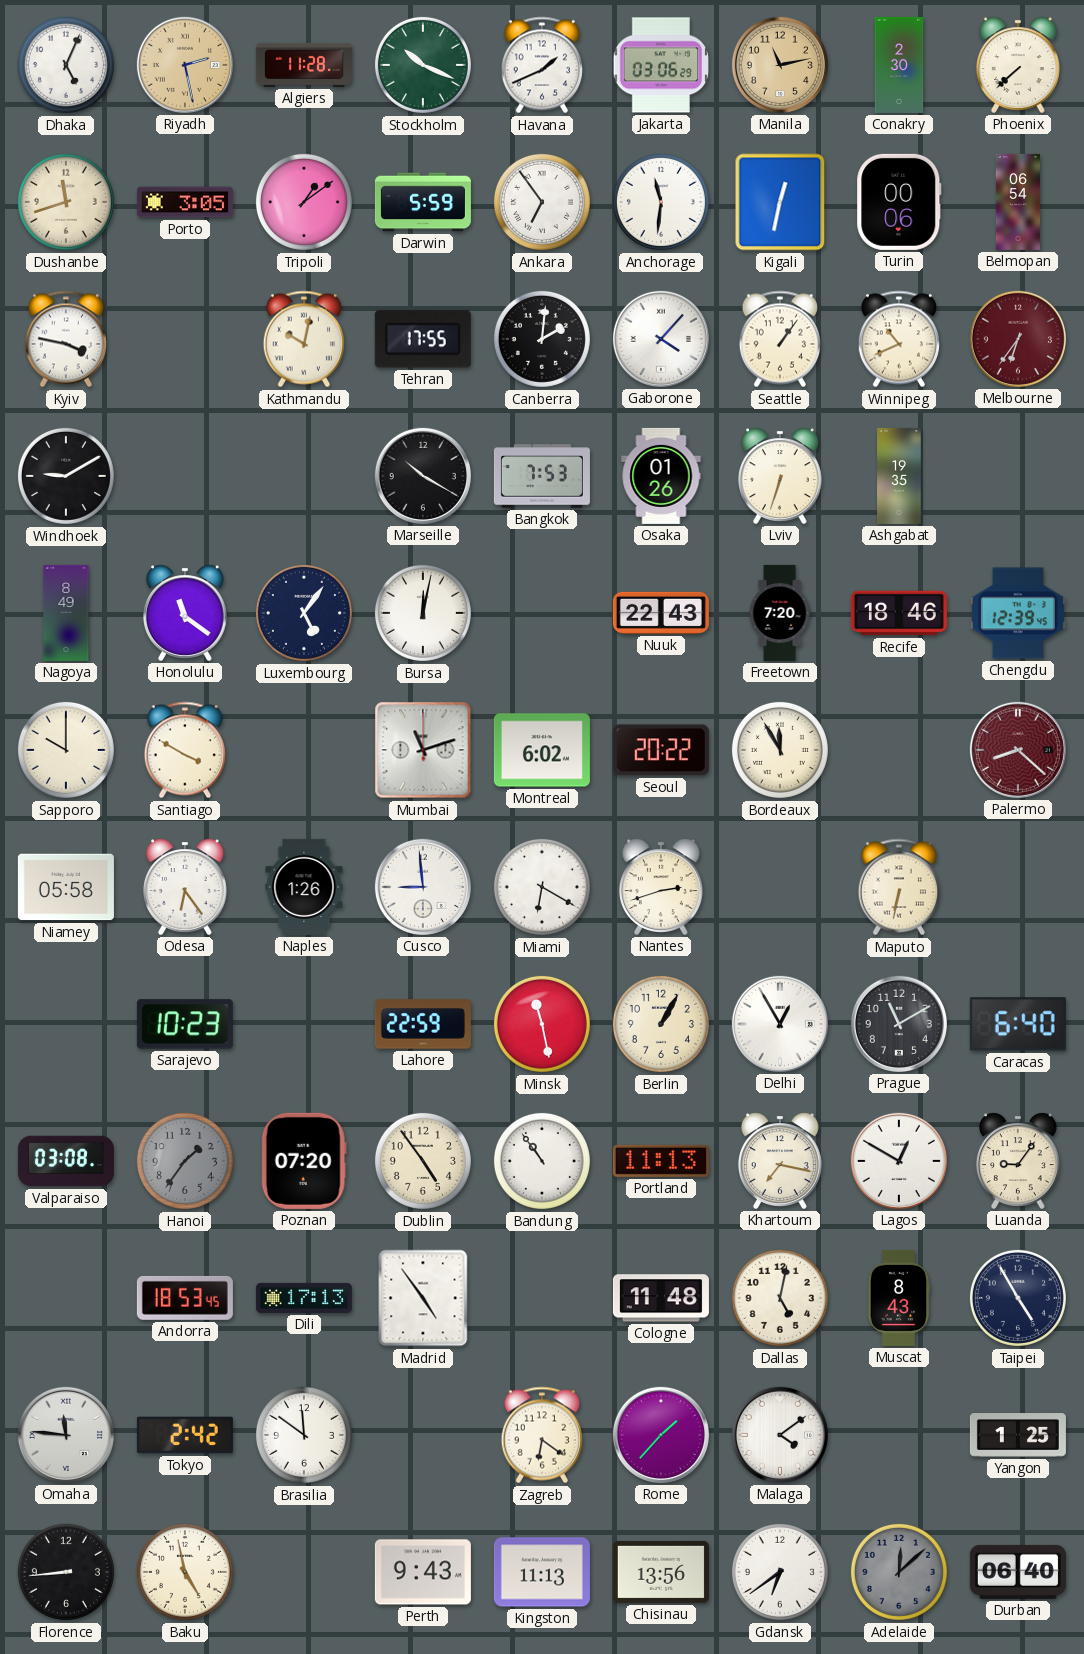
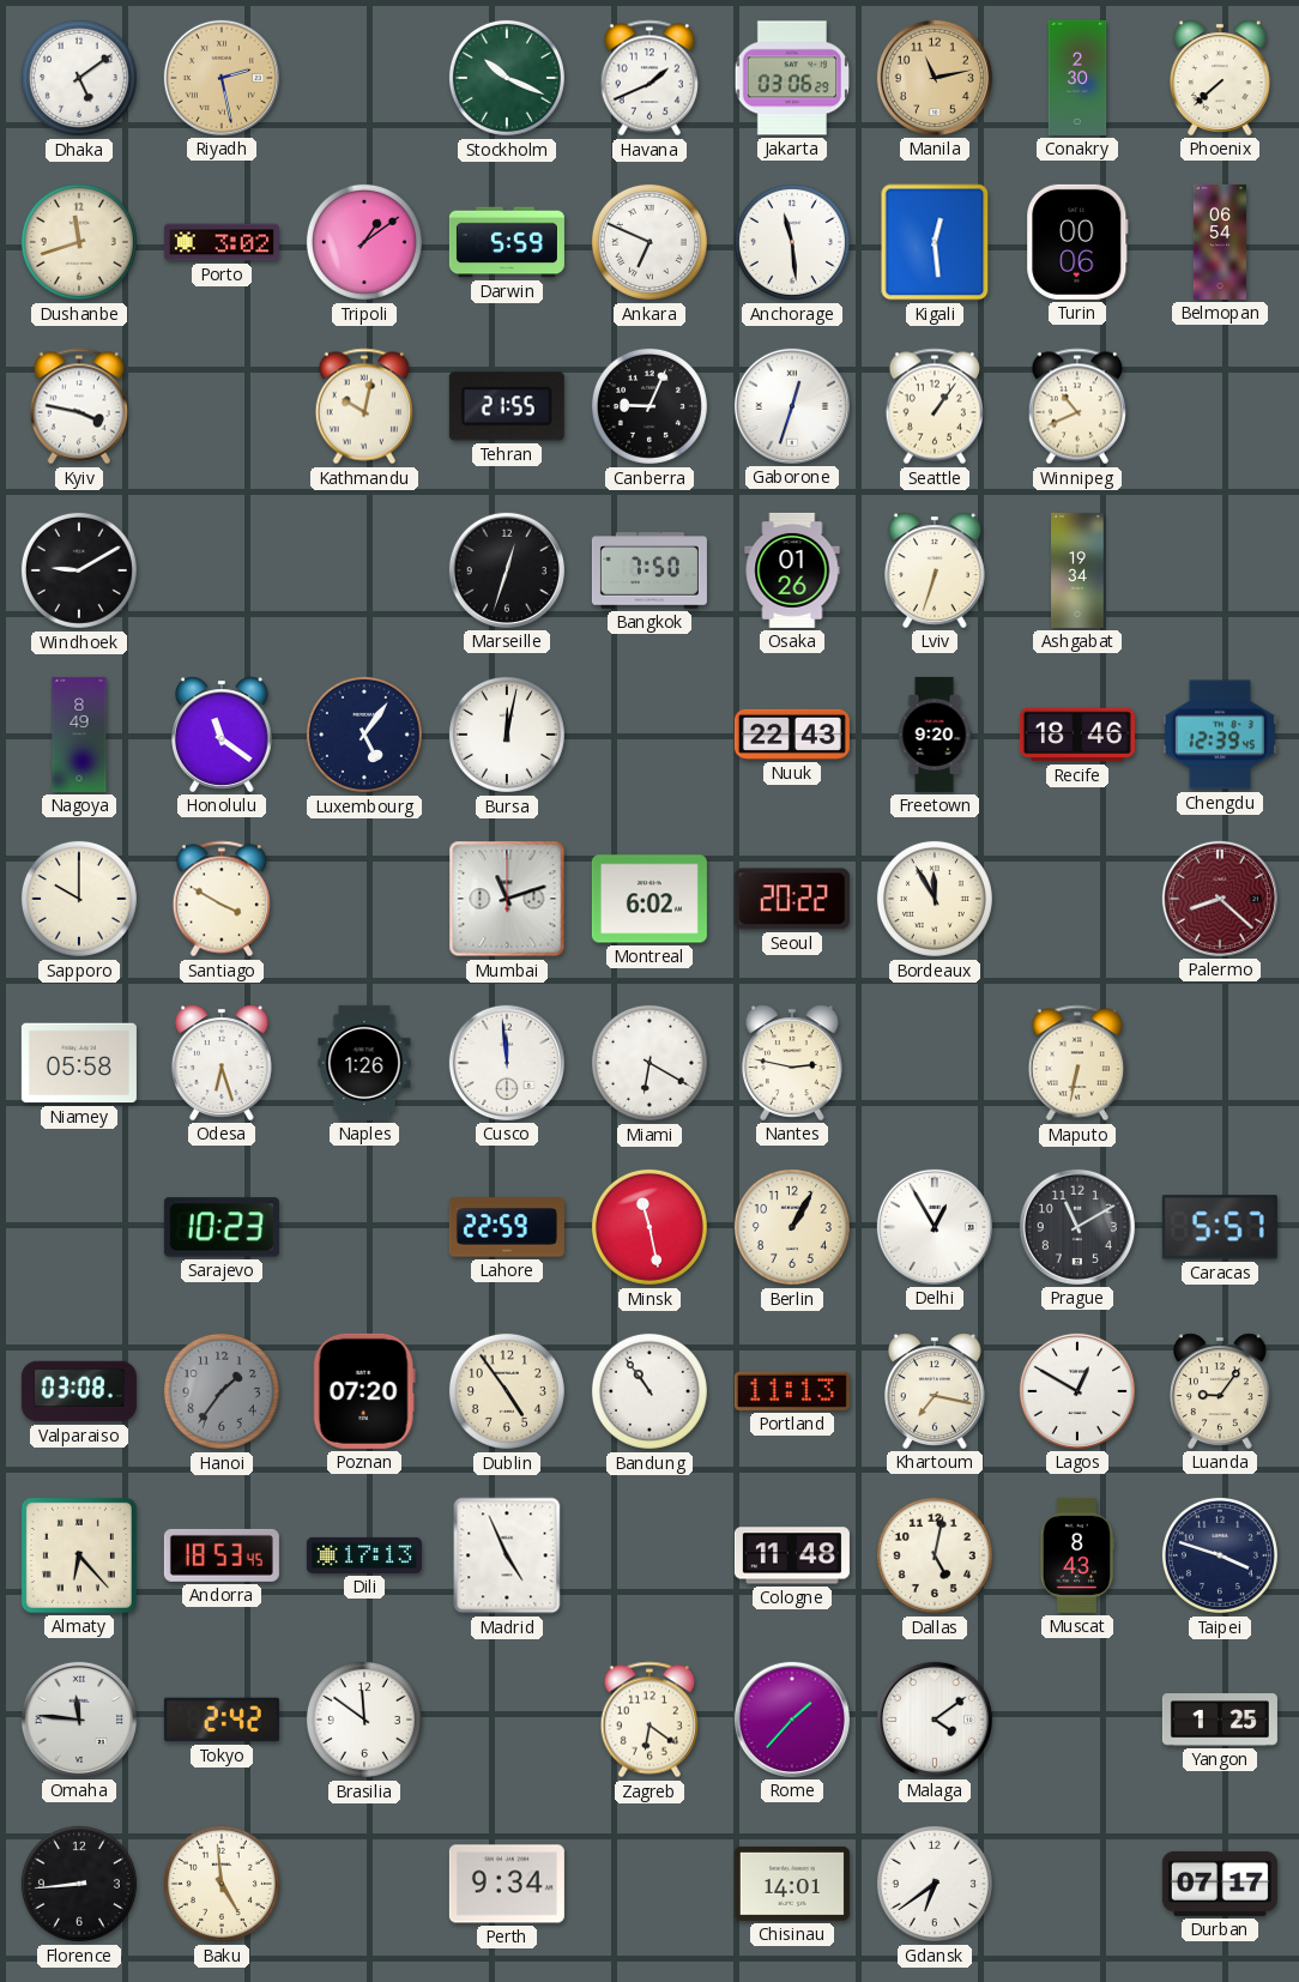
Dhaka: 5:04 -> 5:09 (79, 78)
Algiers: 11:28 -> none (304, 65)
Porto: 3:05 -> 3:02 (222, 242)
Ankara: 6:54 -> 6:49 (649, 242)
Anchorage: 11:31 -> 11:29 (792, 242)
Kigali: 12:32 -> 12:29 (935, 242)
Tehran: 17:55 -> 21:55 (507, 406)
Canberra: 2:01 -> 9:04 (649, 406)
Gaborone: 4:07 -> 12:33 (792, 406)
Melbourne: 6:36 -> none (1018, 339)
Marseille: 10:20 -> 12:33 (507, 570)
Bangkok: 7:53 -> 7:50 (649, 570)
Ashgabat: 19:35 -> 19:34 (1077, 570)
Freetown: 7:20 -> 9:20 (935, 735)
Odesa: 6:24 -> 6:27 (222, 1063)
Cusco: 8:59 -> 11:59 (507, 1063)
Nantes: 2:42 -> 2:47 (792, 1063)
Caracas: 6:40 -> 5:57 (1220, 1227)
Almaty: none -> 6:23 (79, 1555)
Madrid: 4:54 -> 4:56 (507, 1555)
Taipei: 4:55 -> 3:48 (1220, 1555)
Baku: 4:58 -> 4:59 (222, 1884)
Perth: 9:43 -> 9:34 (507, 1884)
Kingston: 11:13 -> none (542, 1572)
Chisinau: 13:56 -> 14:01 (792, 1884)
Adelaide: 12:08 -> none (899, 1572)
Durban: 06:40 -> 07:17 (1220, 1884)
